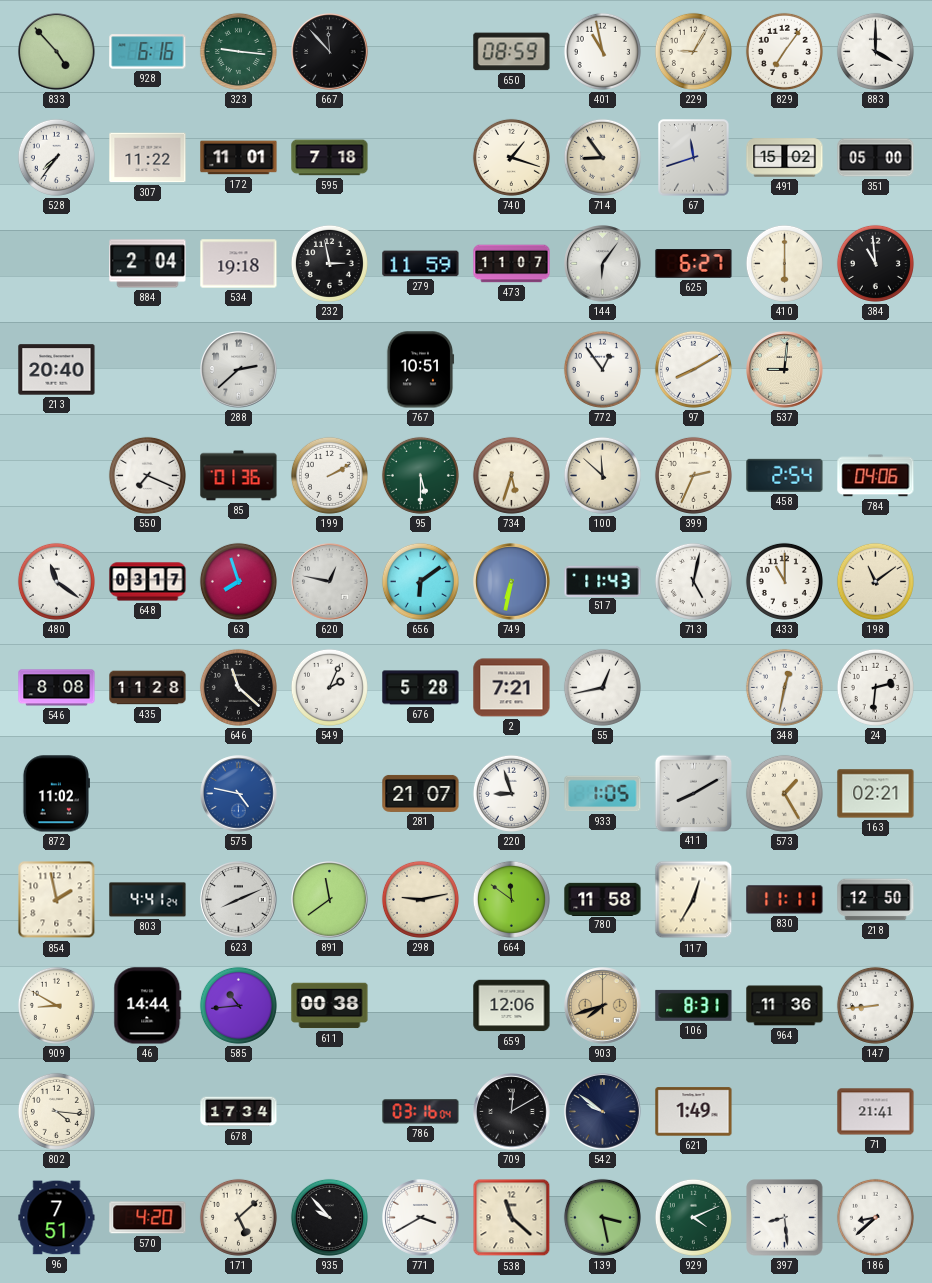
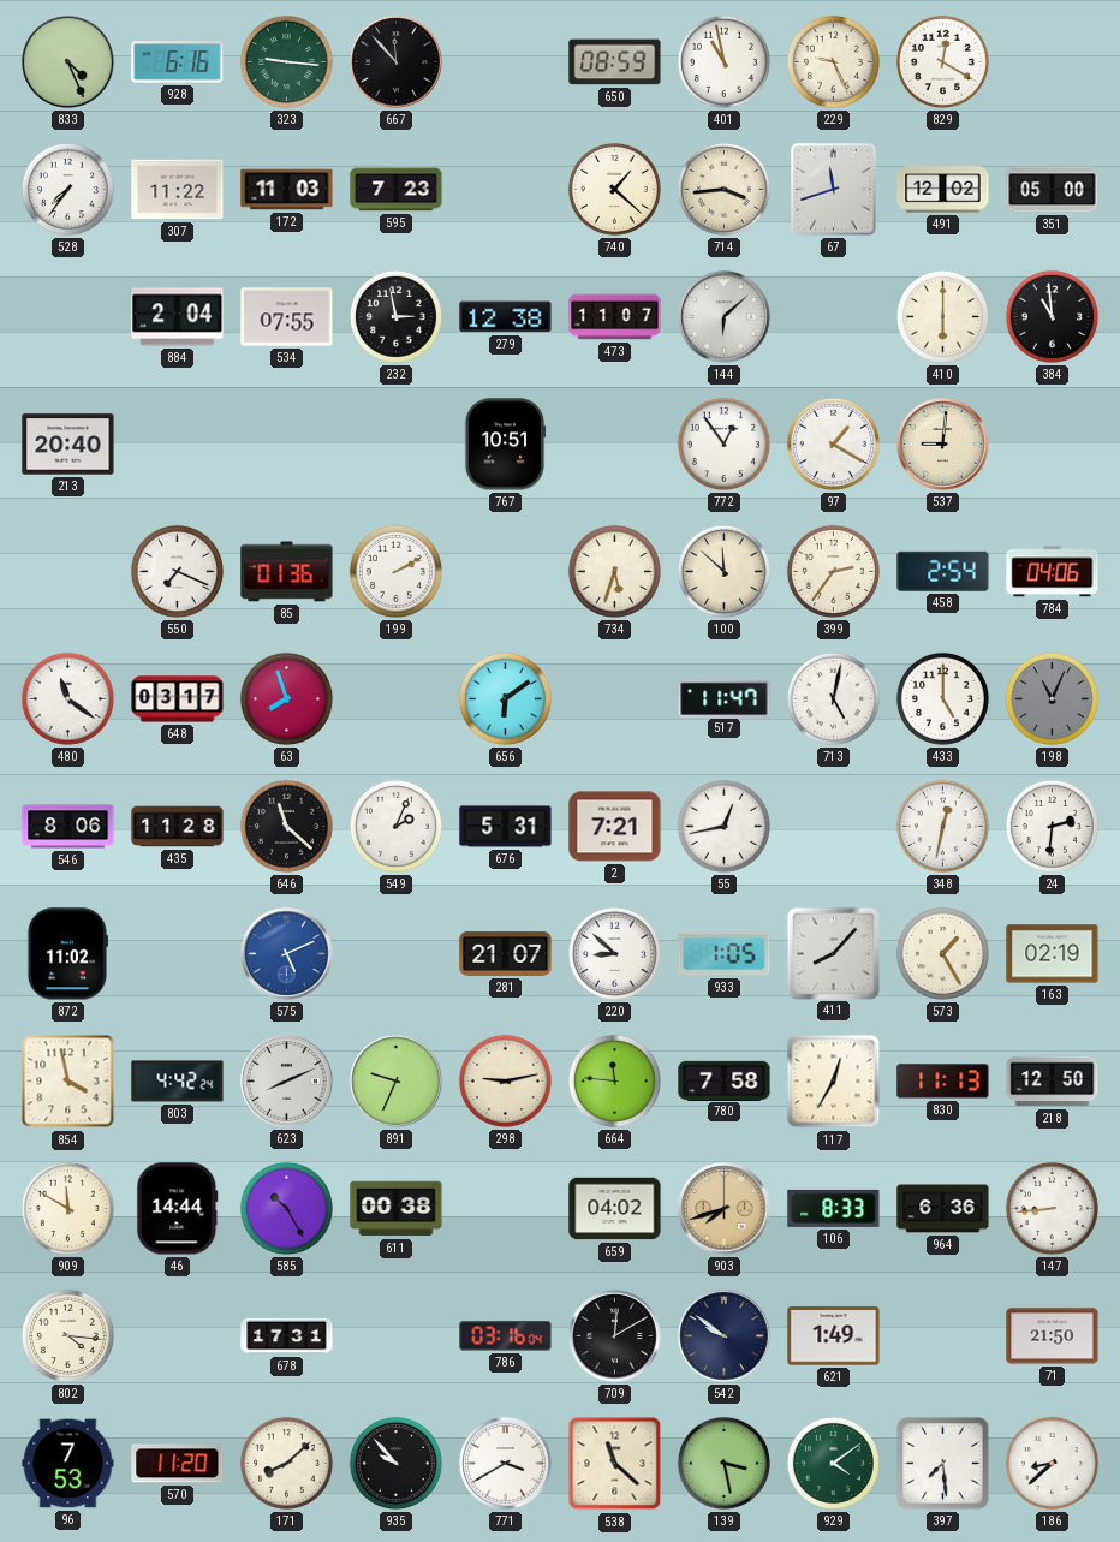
833: 4:53 -> 4:26 (68, 62)
229: 9:05 -> 9:26 (833, 61)
829: 7:06 -> 12:20 (942, 61)
883: 4:00 -> none (875, 51)
172: 11:01 -> 11:03 (287, 190)
595: 7:18 -> 7:23 (397, 190)
740: 1:18 -> 1:22 (614, 189)
714: 8:54 -> 3:44 (723, 189)
491: 15:02 -> 12:02 (943, 190)
534: 19:18 -> 07:55 (287, 317)
279: 11:59 -> 12:38 (506, 317)
144: 6:06 -> 6:08 (725, 317)
625: 6:27 -> none (694, 264)
288: 2:38 -> none (239, 370)
97: 8:10 -> 1:20 (833, 443)
95: 5:30 -> none (420, 475)
399: 2:34 -> 2:36 (833, 571)
620: 12:47 -> none (330, 582)
749: 6:32 -> none (512, 582)
517: 11:43 -> 11:47 (725, 698)
433: 11:00 -> 5:00 (942, 698)
198: 11:09 -> 11:04 (1052, 698)
198 dial: cream -> grey (1052, 698)
546: 8:08 -> 8:06 (68, 827)
676: 5:28 -> 5:31 (506, 827)
575: 4:47 -> 5:11 (287, 954)
220: 8:57 -> 8:52 (614, 953)
411: 8:10 -> 8:07 (833, 953)
163: 02:21 -> 02:19 (1053, 954)
854: 1:58 -> 3:58 (68, 1082)
803: 4:41 -> 4:42 (178, 1082)
891: 11:39 -> 9:34 (397, 1082)
664: 11:51 -> 11:46 (614, 1080)
780: 11:58 -> 7:58 (725, 1080)
830: 11:11 -> 11:13 (943, 1082)
909: 8:50 -> 11:50 (67, 1208)
585: 10:44 -> 10:25 (286, 1208)
659: 12:06 -> 04:02 (615, 1209)
106: 8:31 -> 8:33 (834, 1208)
964: 11:36 -> 6:36 (943, 1209)
678: 17:34 -> 17:31 (287, 1336)
71: 21:41 -> 21:50 (1053, 1336)
96: 7:51 -> 7:53 (68, 1464)
570: 4:20 -> 11:20 (178, 1464)
171: 5:08 -> 8:08 (286, 1463)
929: 4:11 -> 4:09 (833, 1463)
397: 8:29 -> 7:29 (943, 1464)
